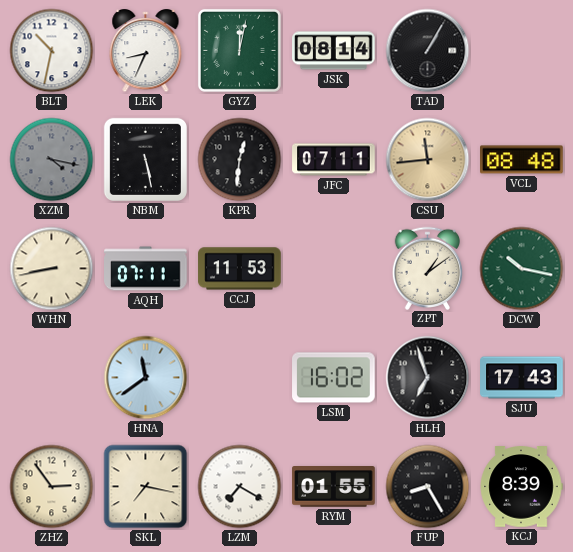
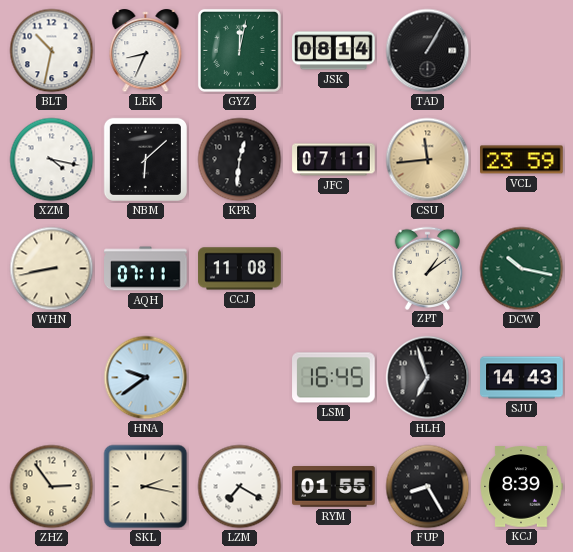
XZM dial: grey -> white (52, 160)
NBM: 5:28 -> 6:08 (145, 159)
VCL: 08:48 -> 23:59 (522, 160)
CCJ: 11:53 -> 11:08 (240, 269)
HNA: 11:39 -> 9:39 (146, 378)
LSM: 16:02 -> 16:45 (334, 378)
SJU: 17:43 -> 14:43 (522, 378)
SKL: 7:17 -> 2:17 (146, 487)
